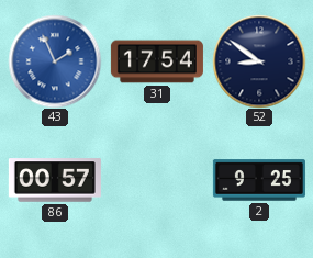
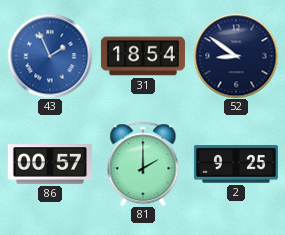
31: 17:54 -> 18:54 (143, 56)
81: none -> 2:00 (143, 164)
